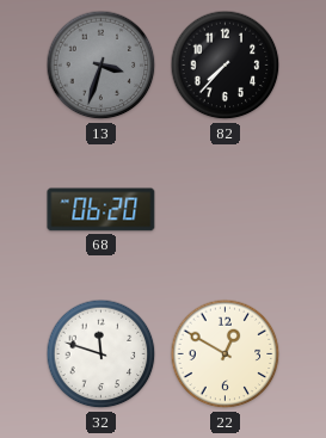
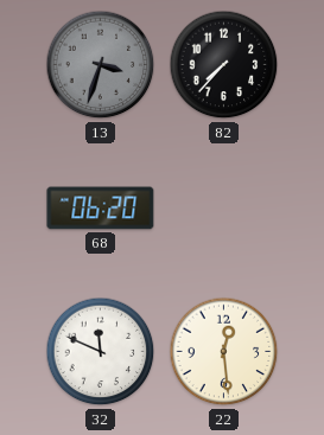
32: 11:48 -> 11:49 (101, 352)
22: 12:50 -> 12:29 (224, 352)
